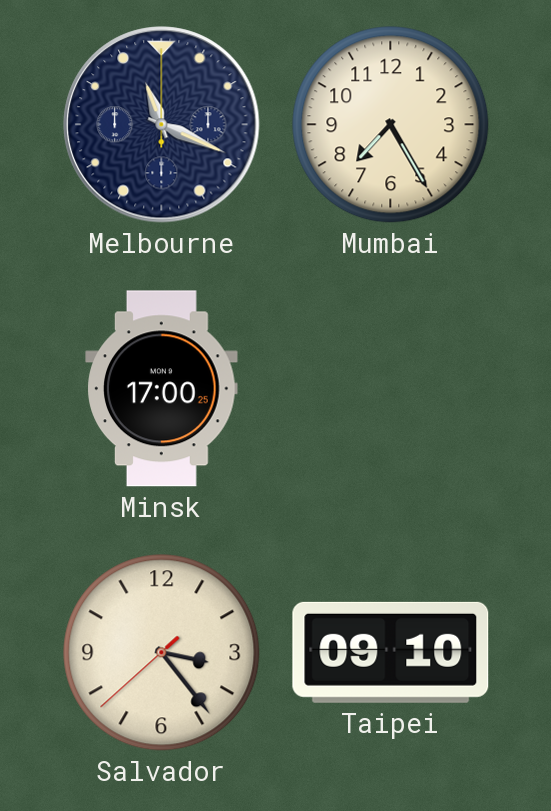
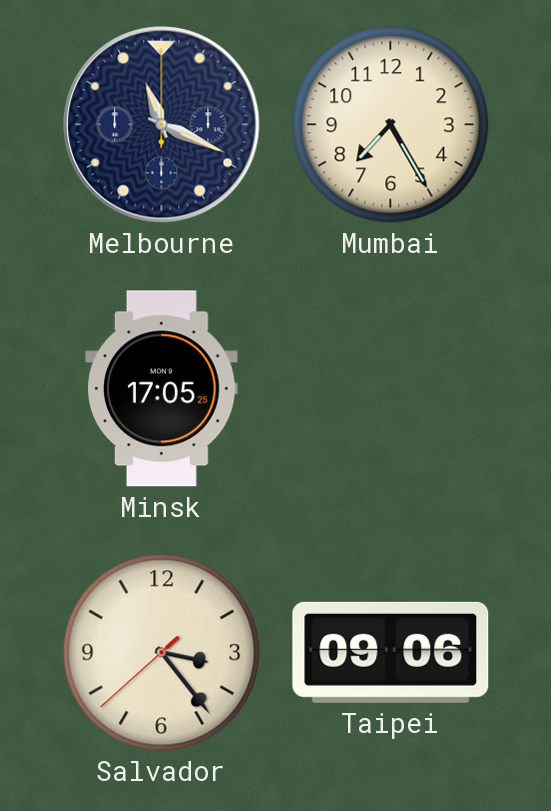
Minsk: 17:00 -> 17:05 (162, 389)
Taipei: 09:10 -> 09:06 (391, 652)
